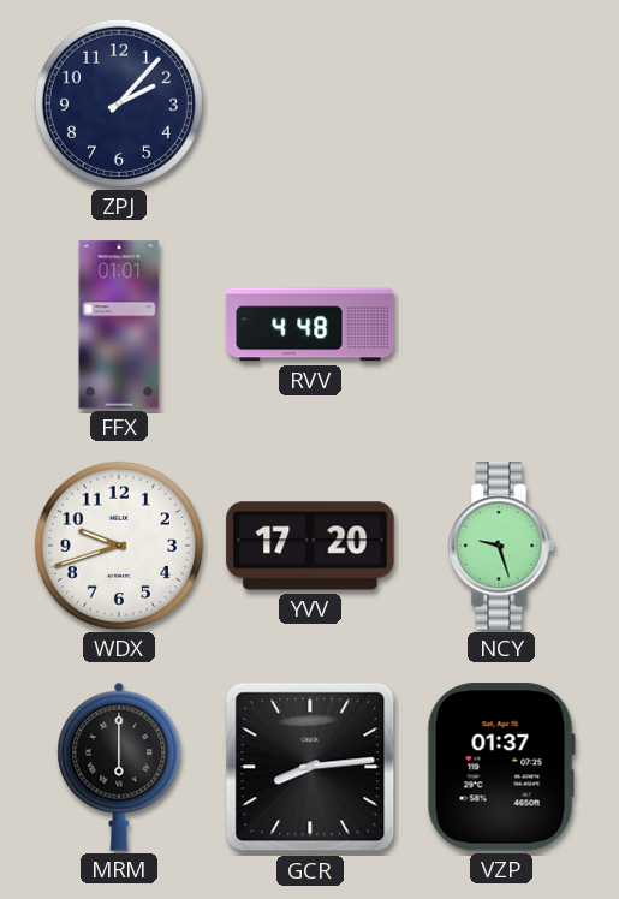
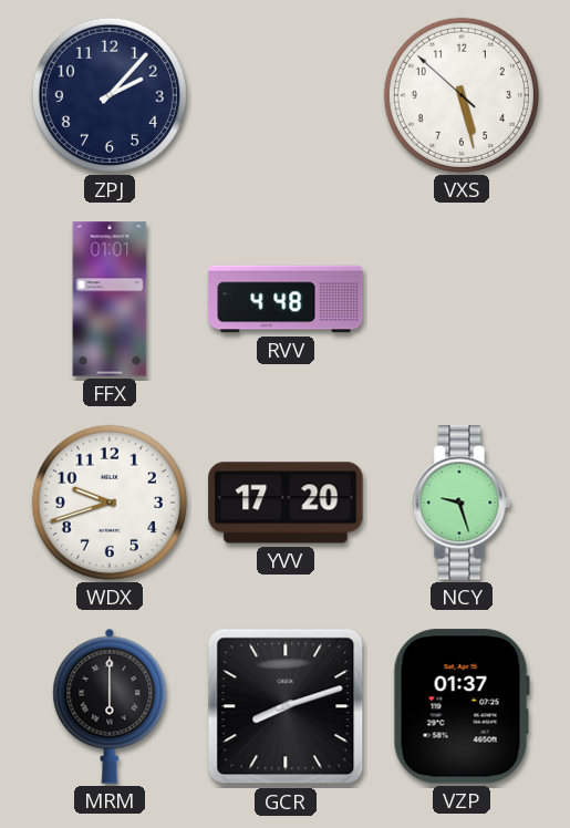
VXS: none -> 5:27 (462, 95)
GCR: 8:14 -> 8:12 (286, 706)
